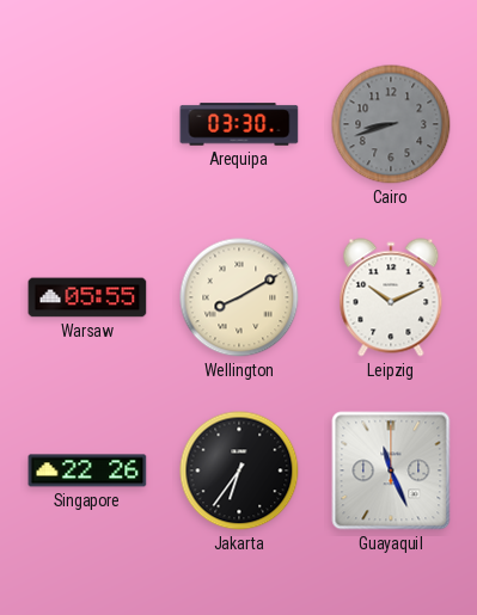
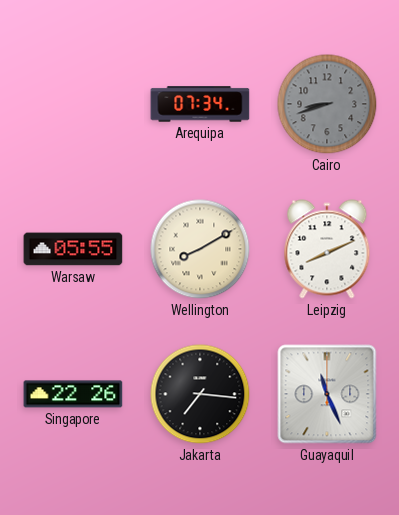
Arequipa: 03:30 -> 07:34 (200, 104)
Leipzig: 10:11 -> 8:11 (327, 249)
Jakarta: 6:36 -> 7:16 (200, 394)
